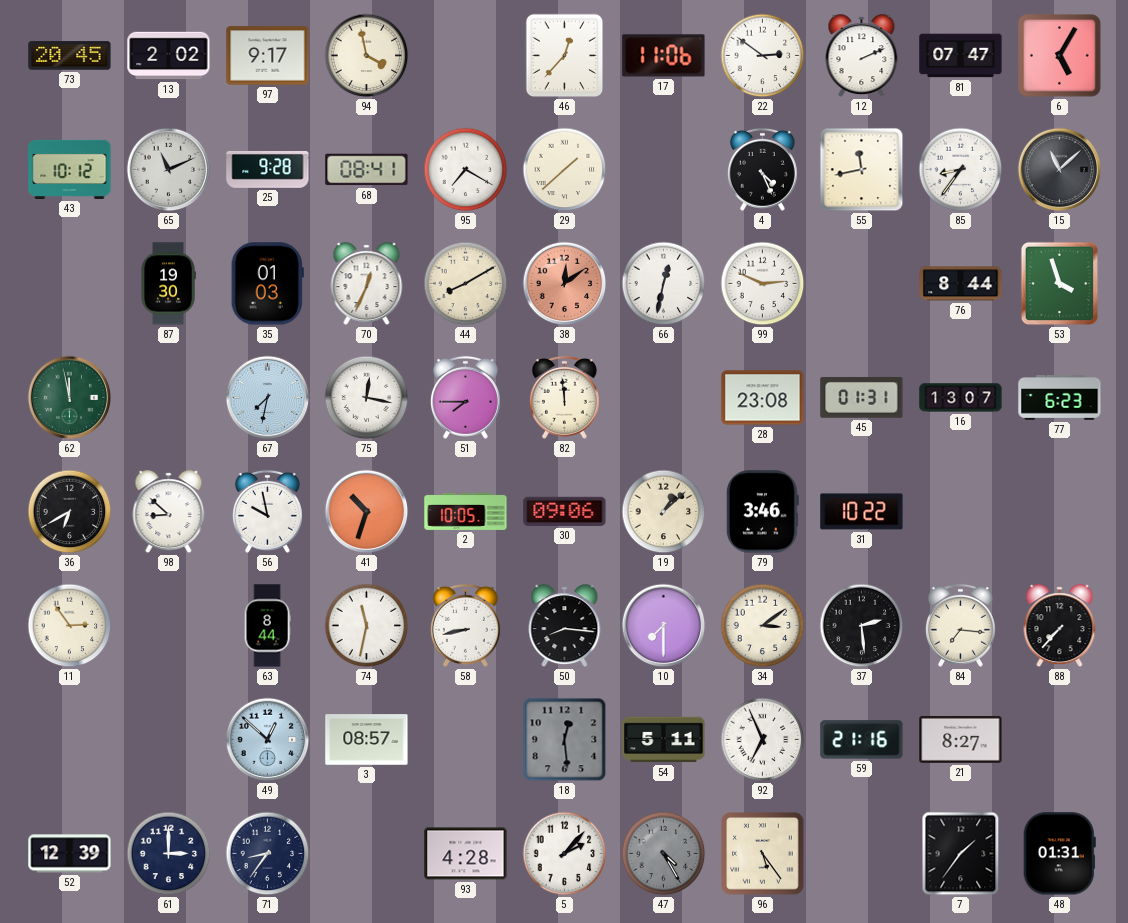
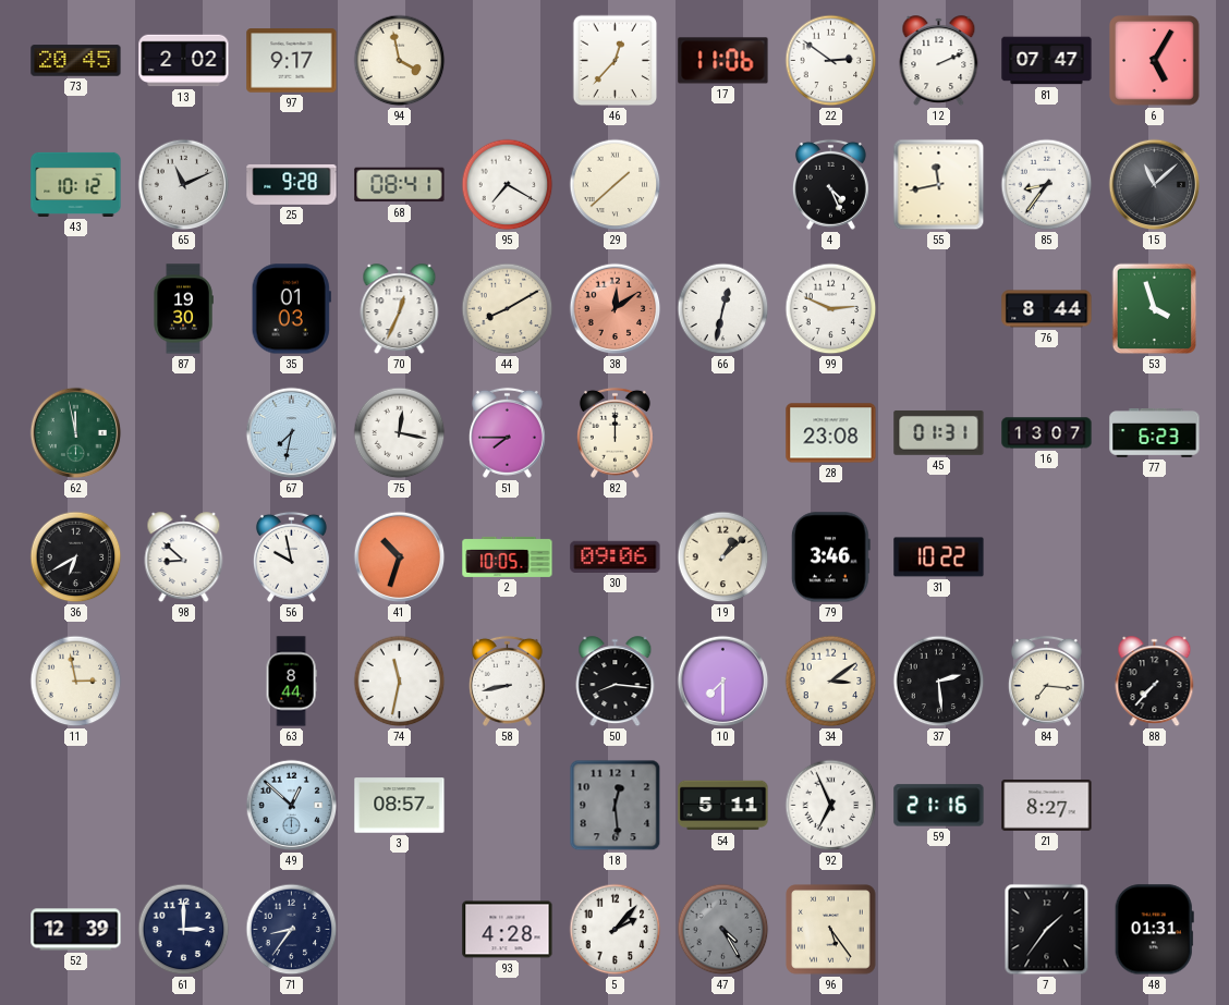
82: 11:59 -> 12:00 (614, 432)
11: 2:54 -> 2:58 (76, 682)
